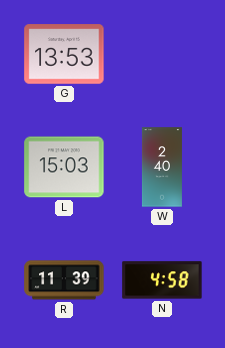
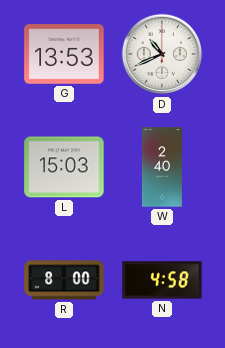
D: none -> 10:41 (162, 54)
R: 11:39 -> 8:00 (64, 280)
